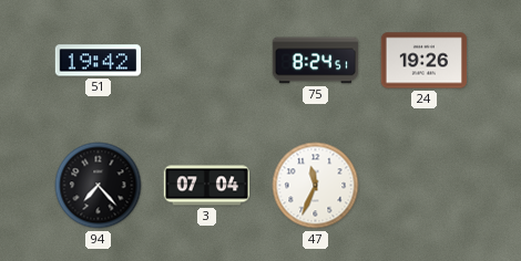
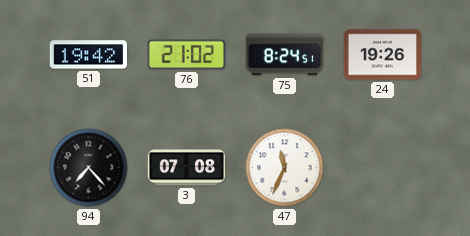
76: none -> 21:02 (187, 55)
3: 07:04 -> 07:08 (187, 168)
